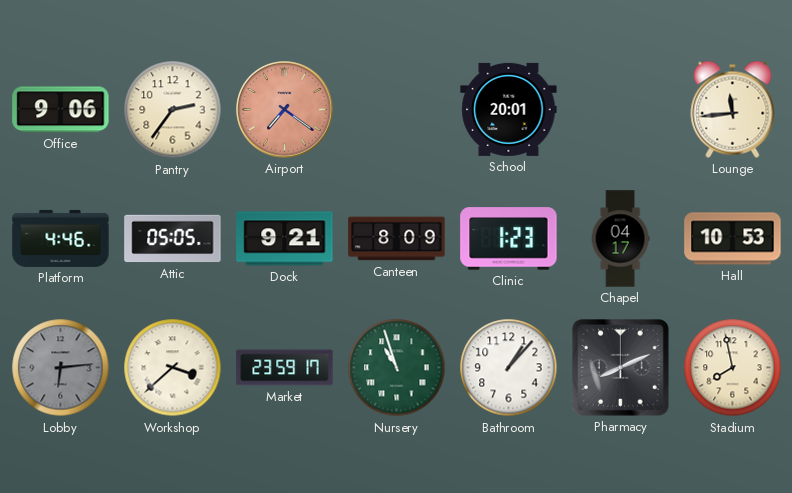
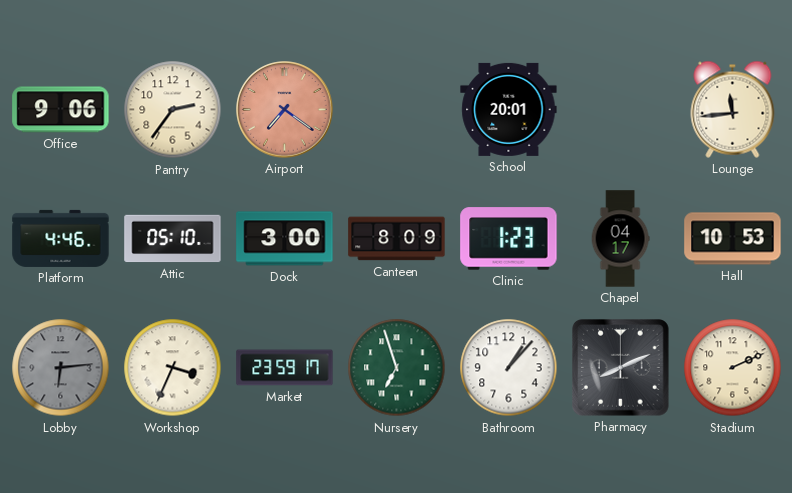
Attic: 05:05 -> 05:10 (173, 239)
Dock: 9:21 -> 3:00 (285, 239)
Workshop: 3:38 -> 3:34 (173, 368)
Nursery: 10:57 -> 6:57 (397, 368)
Stadium: 7:58 -> 2:11 (733, 368)
